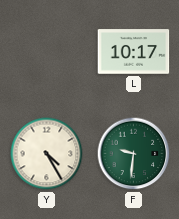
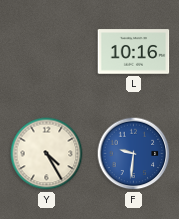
L: 10:17 -> 10:16 (134, 52)
F dial: green -> blue (134, 154)
